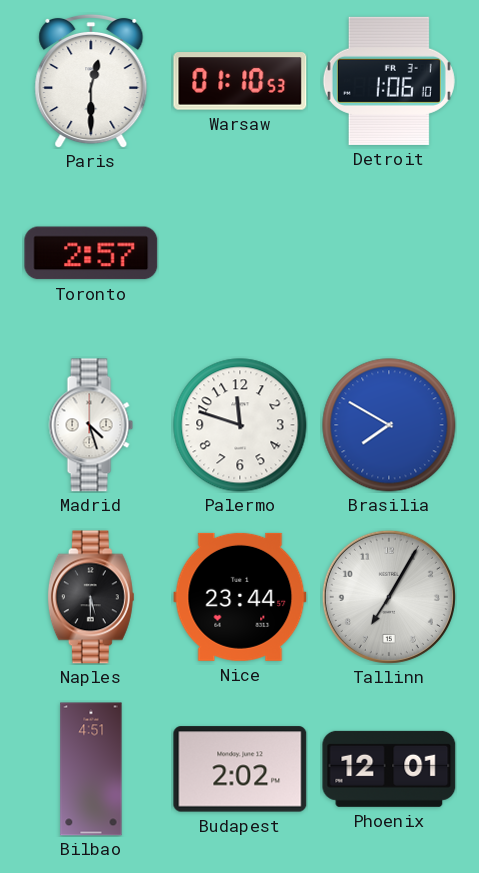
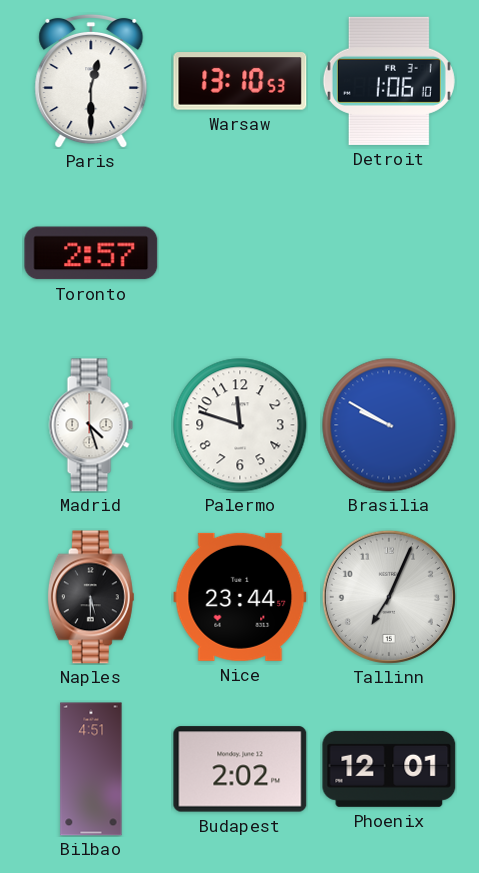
Warsaw: 01:10 -> 13:10 (240, 81)
Brasilia: 7:50 -> 9:50 (389, 425)
Tallinn: 7:05 -> 7:04 (389, 597)
